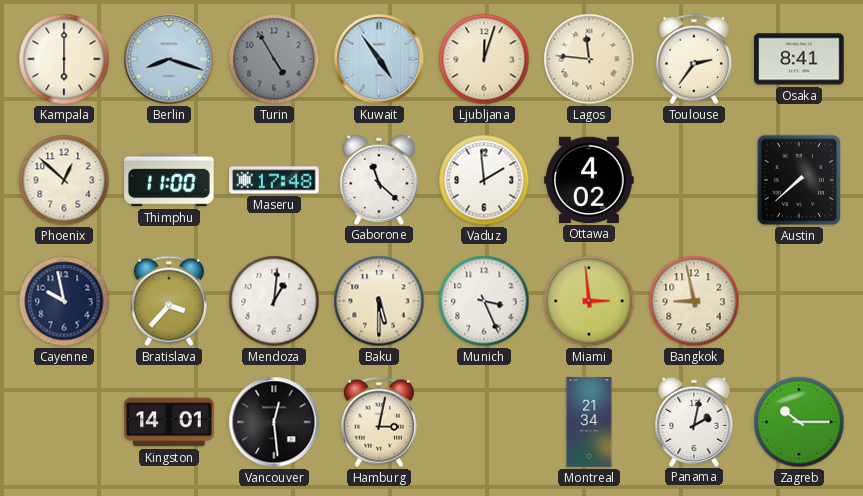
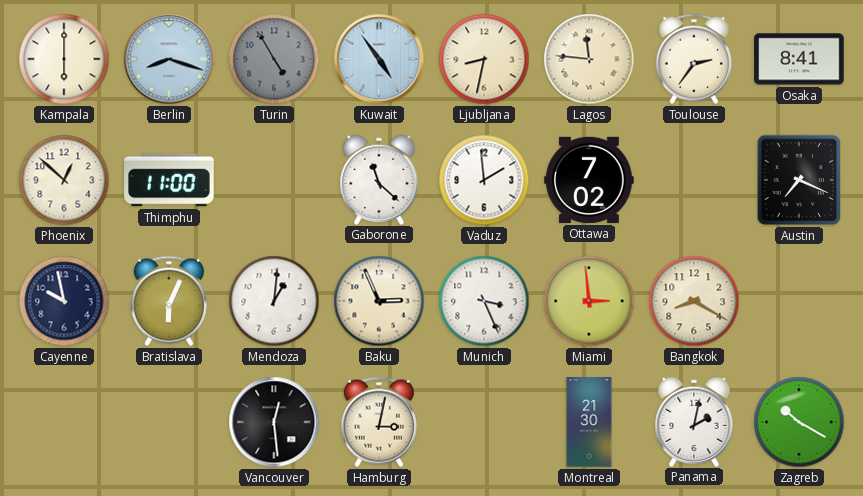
Ljubljana: 12:03 -> 8:32 (484, 59)
Maseru: 17:48 -> none (274, 180)
Ottawa: 4:02 -> 7:02 (589, 180)
Austin: 7:38 -> 7:19 (799, 180)
Bratislava: 3:37 -> 6:04 (169, 301)
Baku: 5:30 -> 2:56 (379, 301)
Bangkok: 8:58 -> 8:20 (694, 301)
Kingston: 14:01 -> none (169, 422)
Montreal: 21:34 -> 21:30 (589, 422)
Zagreb: 10:15 -> 10:20 (799, 422)
